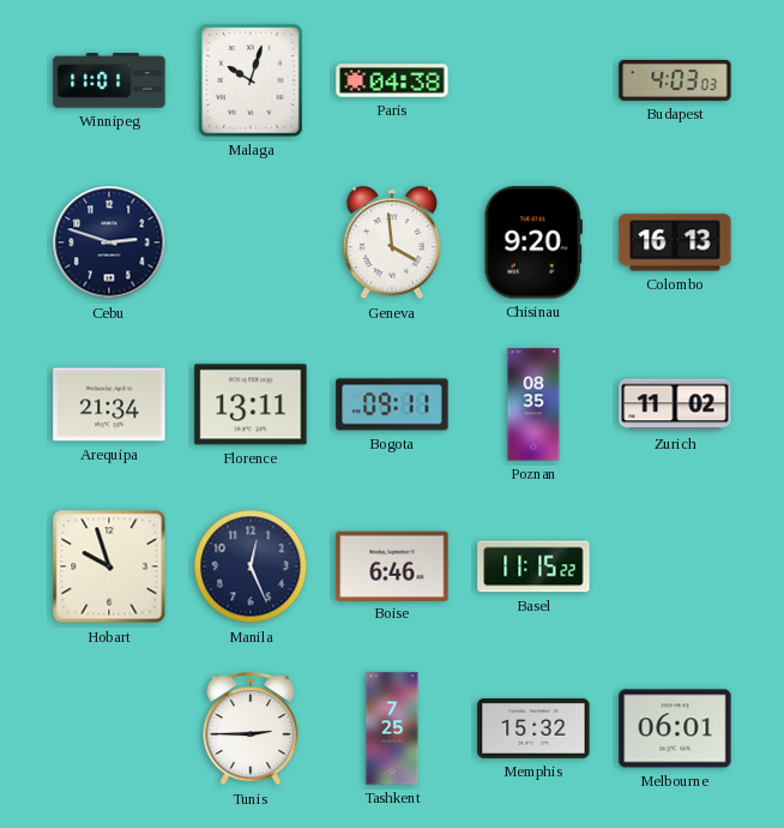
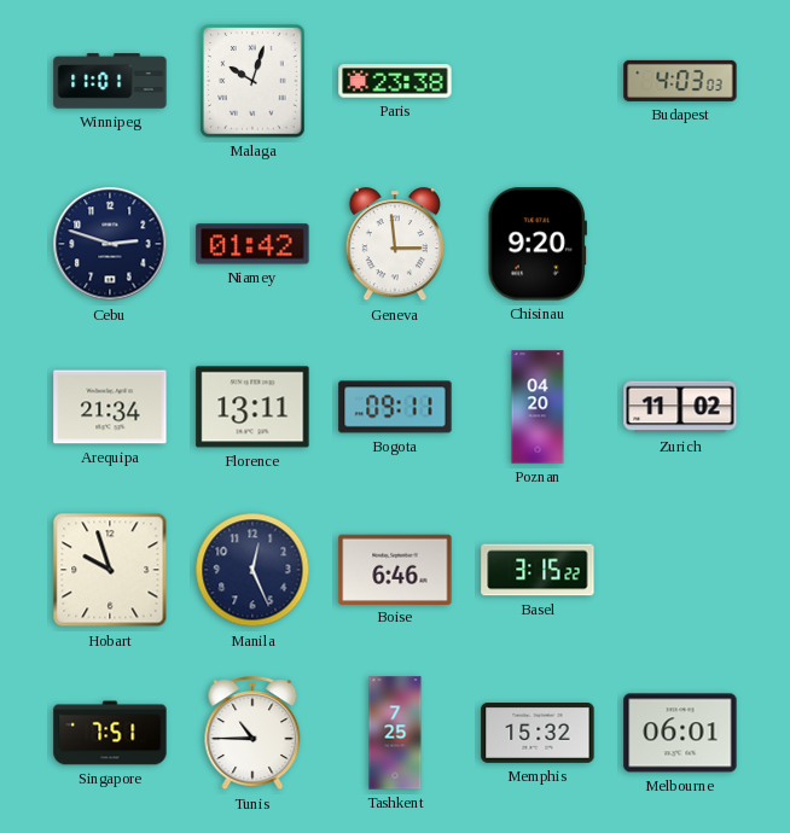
Paris: 04:38 -> 23:38 (395, 81)
Niamey: none -> 01:42 (252, 244)
Geneva: 3:59 -> 2:59 (395, 245)
Colombo: 16:13 -> none (675, 242)
Poznan: 08:35 -> 04:20 (538, 407)
Basel: 11:15 -> 3:15 (538, 570)
Singapore: none -> 7:51 (110, 733)
Tunis: 2:45 -> 10:45 (252, 734)
